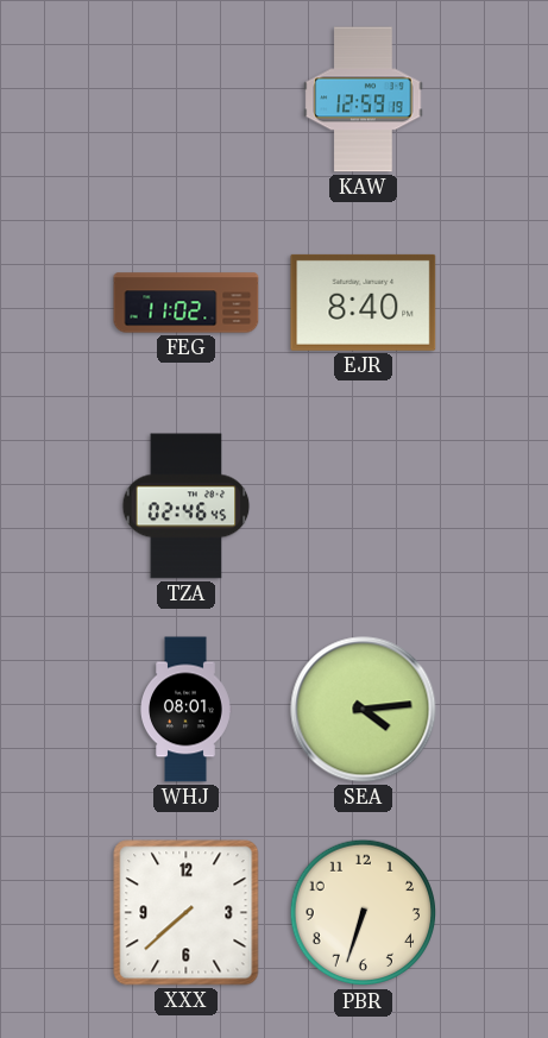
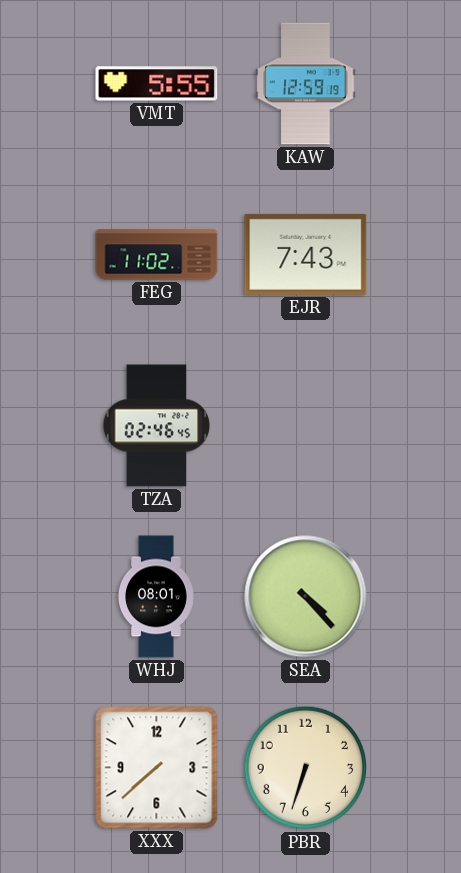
VMT: none -> 5:55 (157, 84)
EJR: 8:40 -> 7:43 (306, 254)
SEA: 4:14 -> 4:23 (306, 597)
